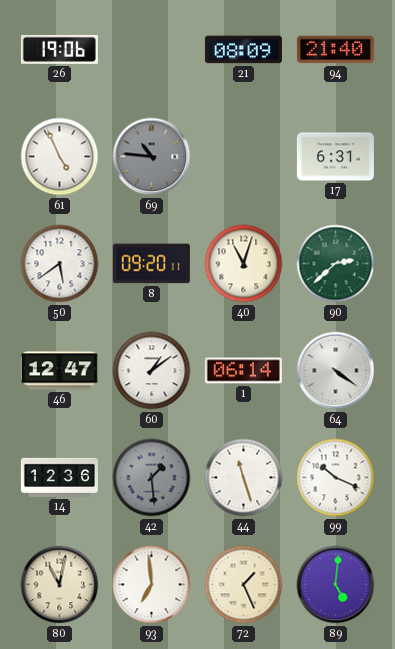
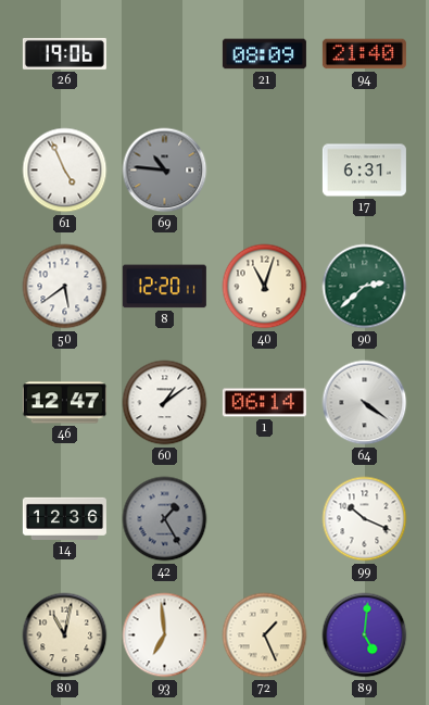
8: 09:20 -> 12:20 (164, 287)
42: 1:29 -> 1:25 (165, 519)
44: 11:27 -> none (244, 478)
